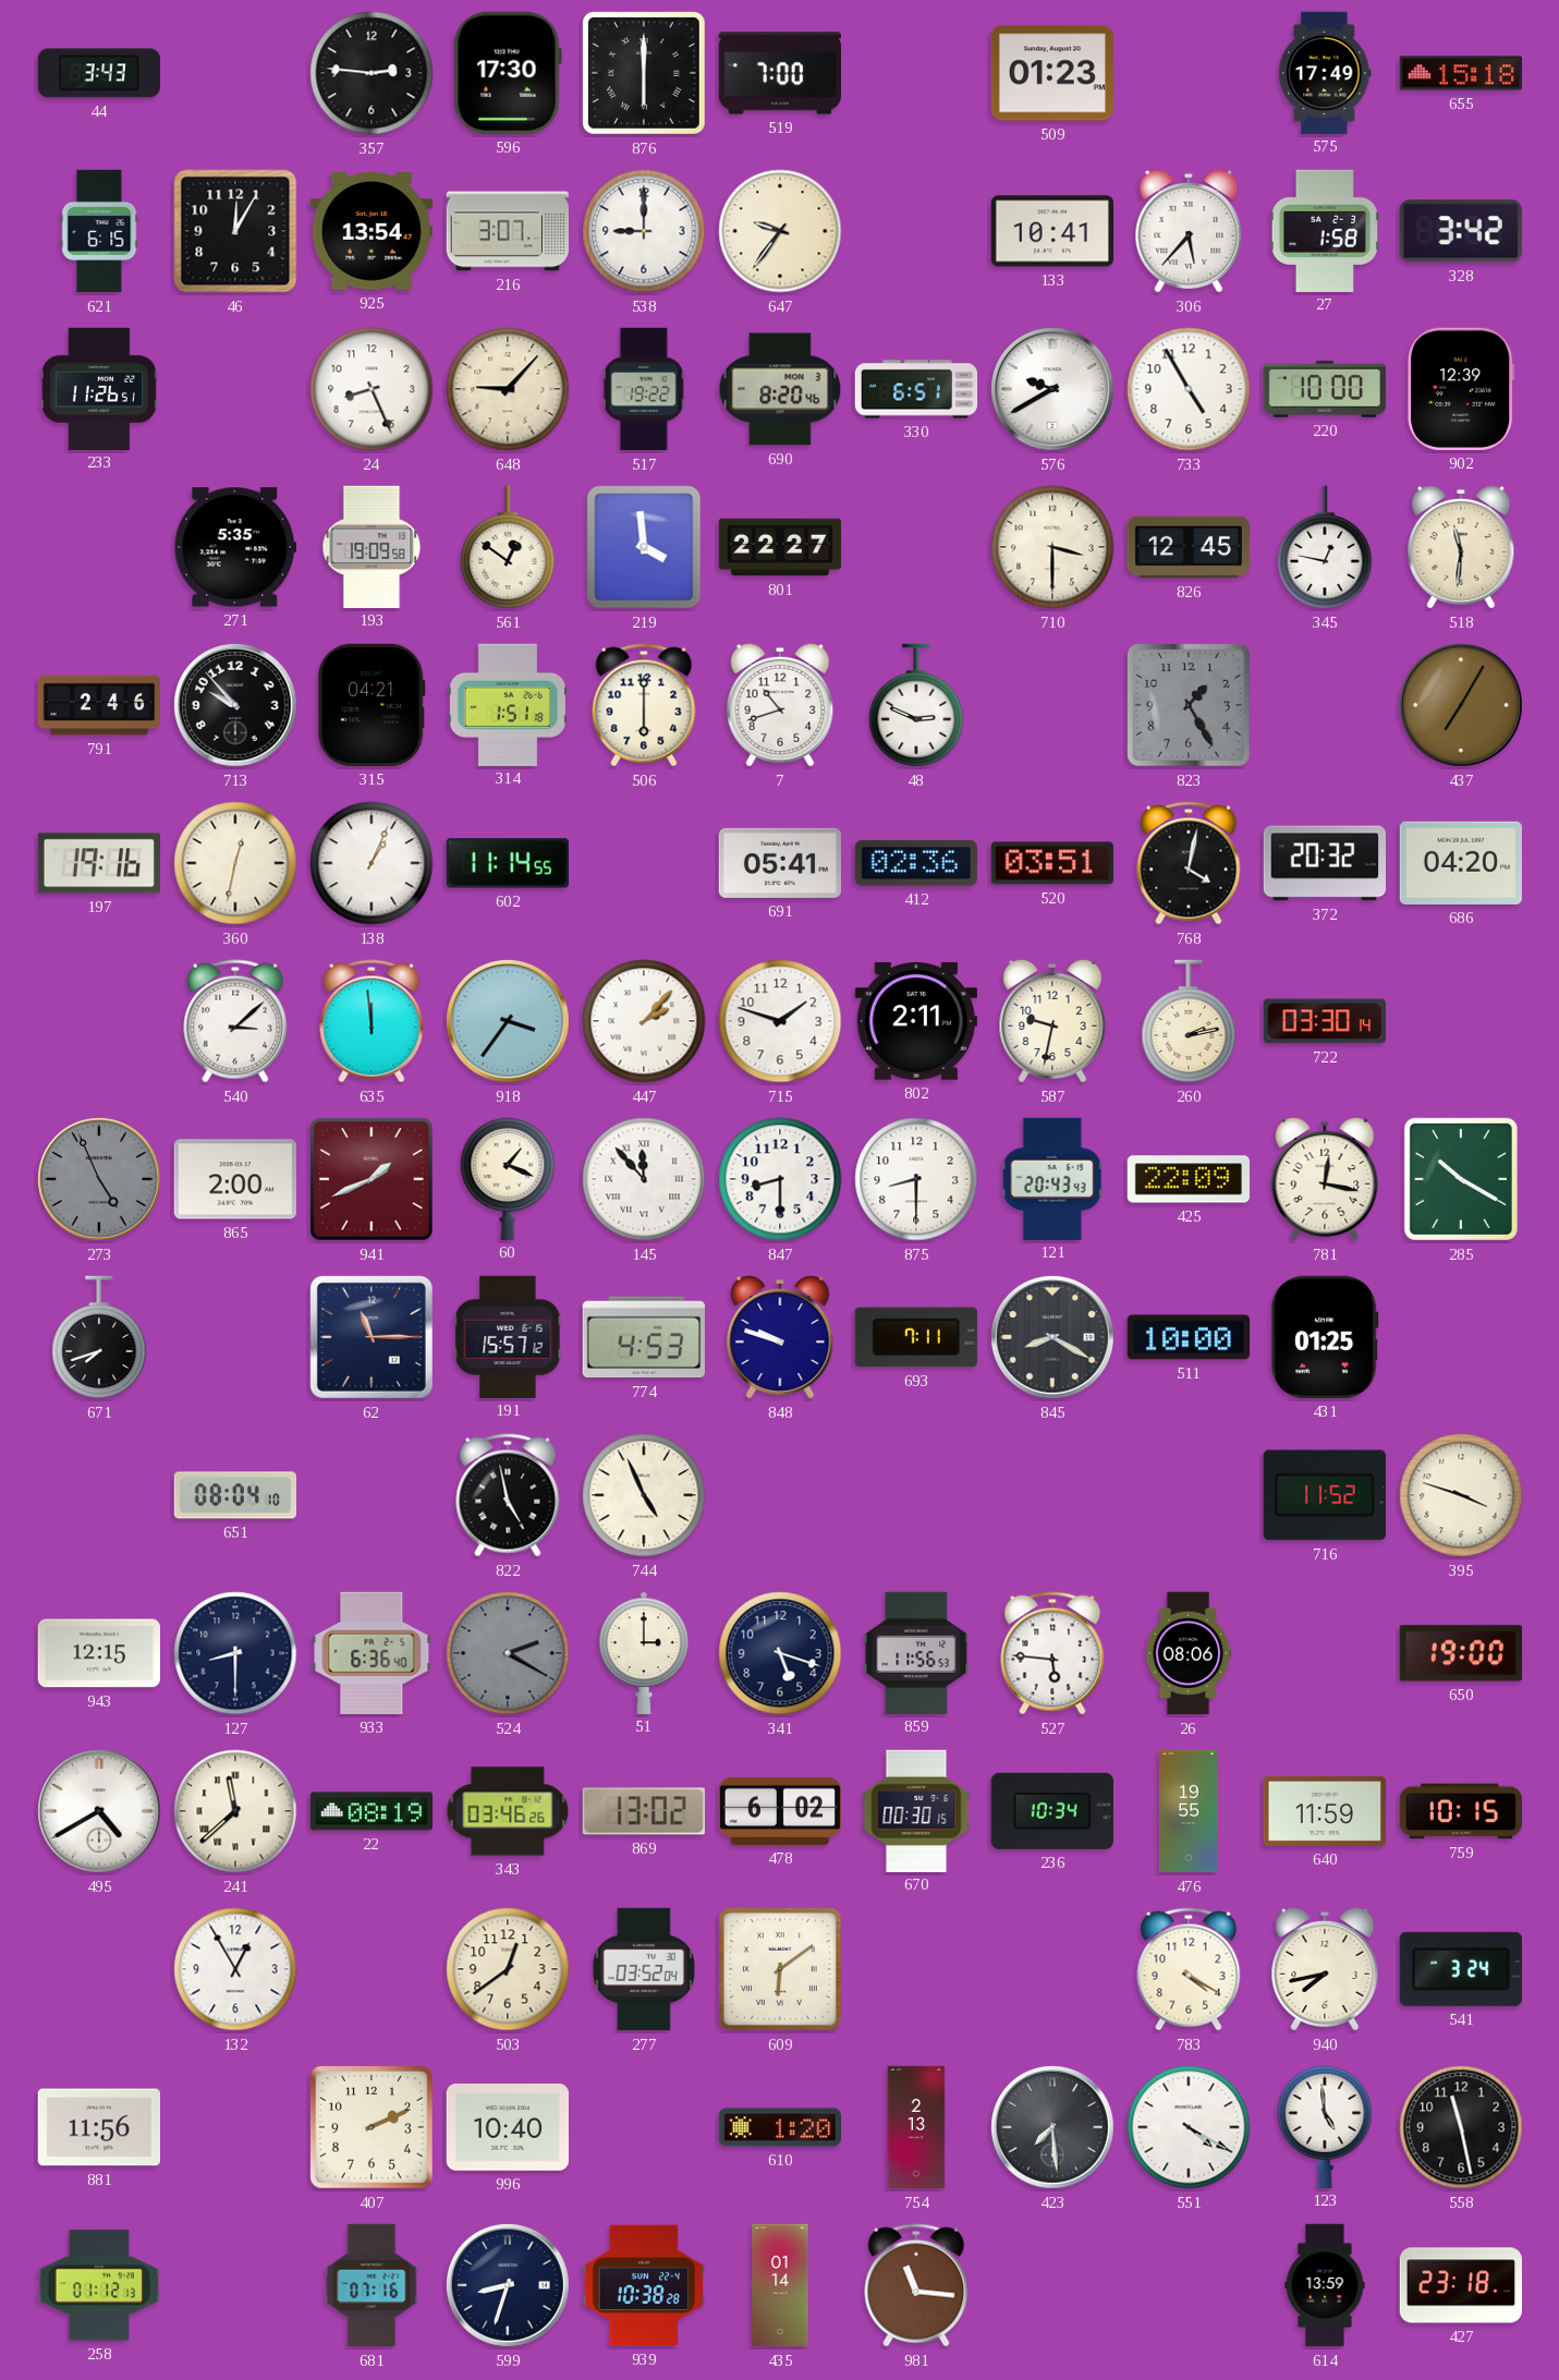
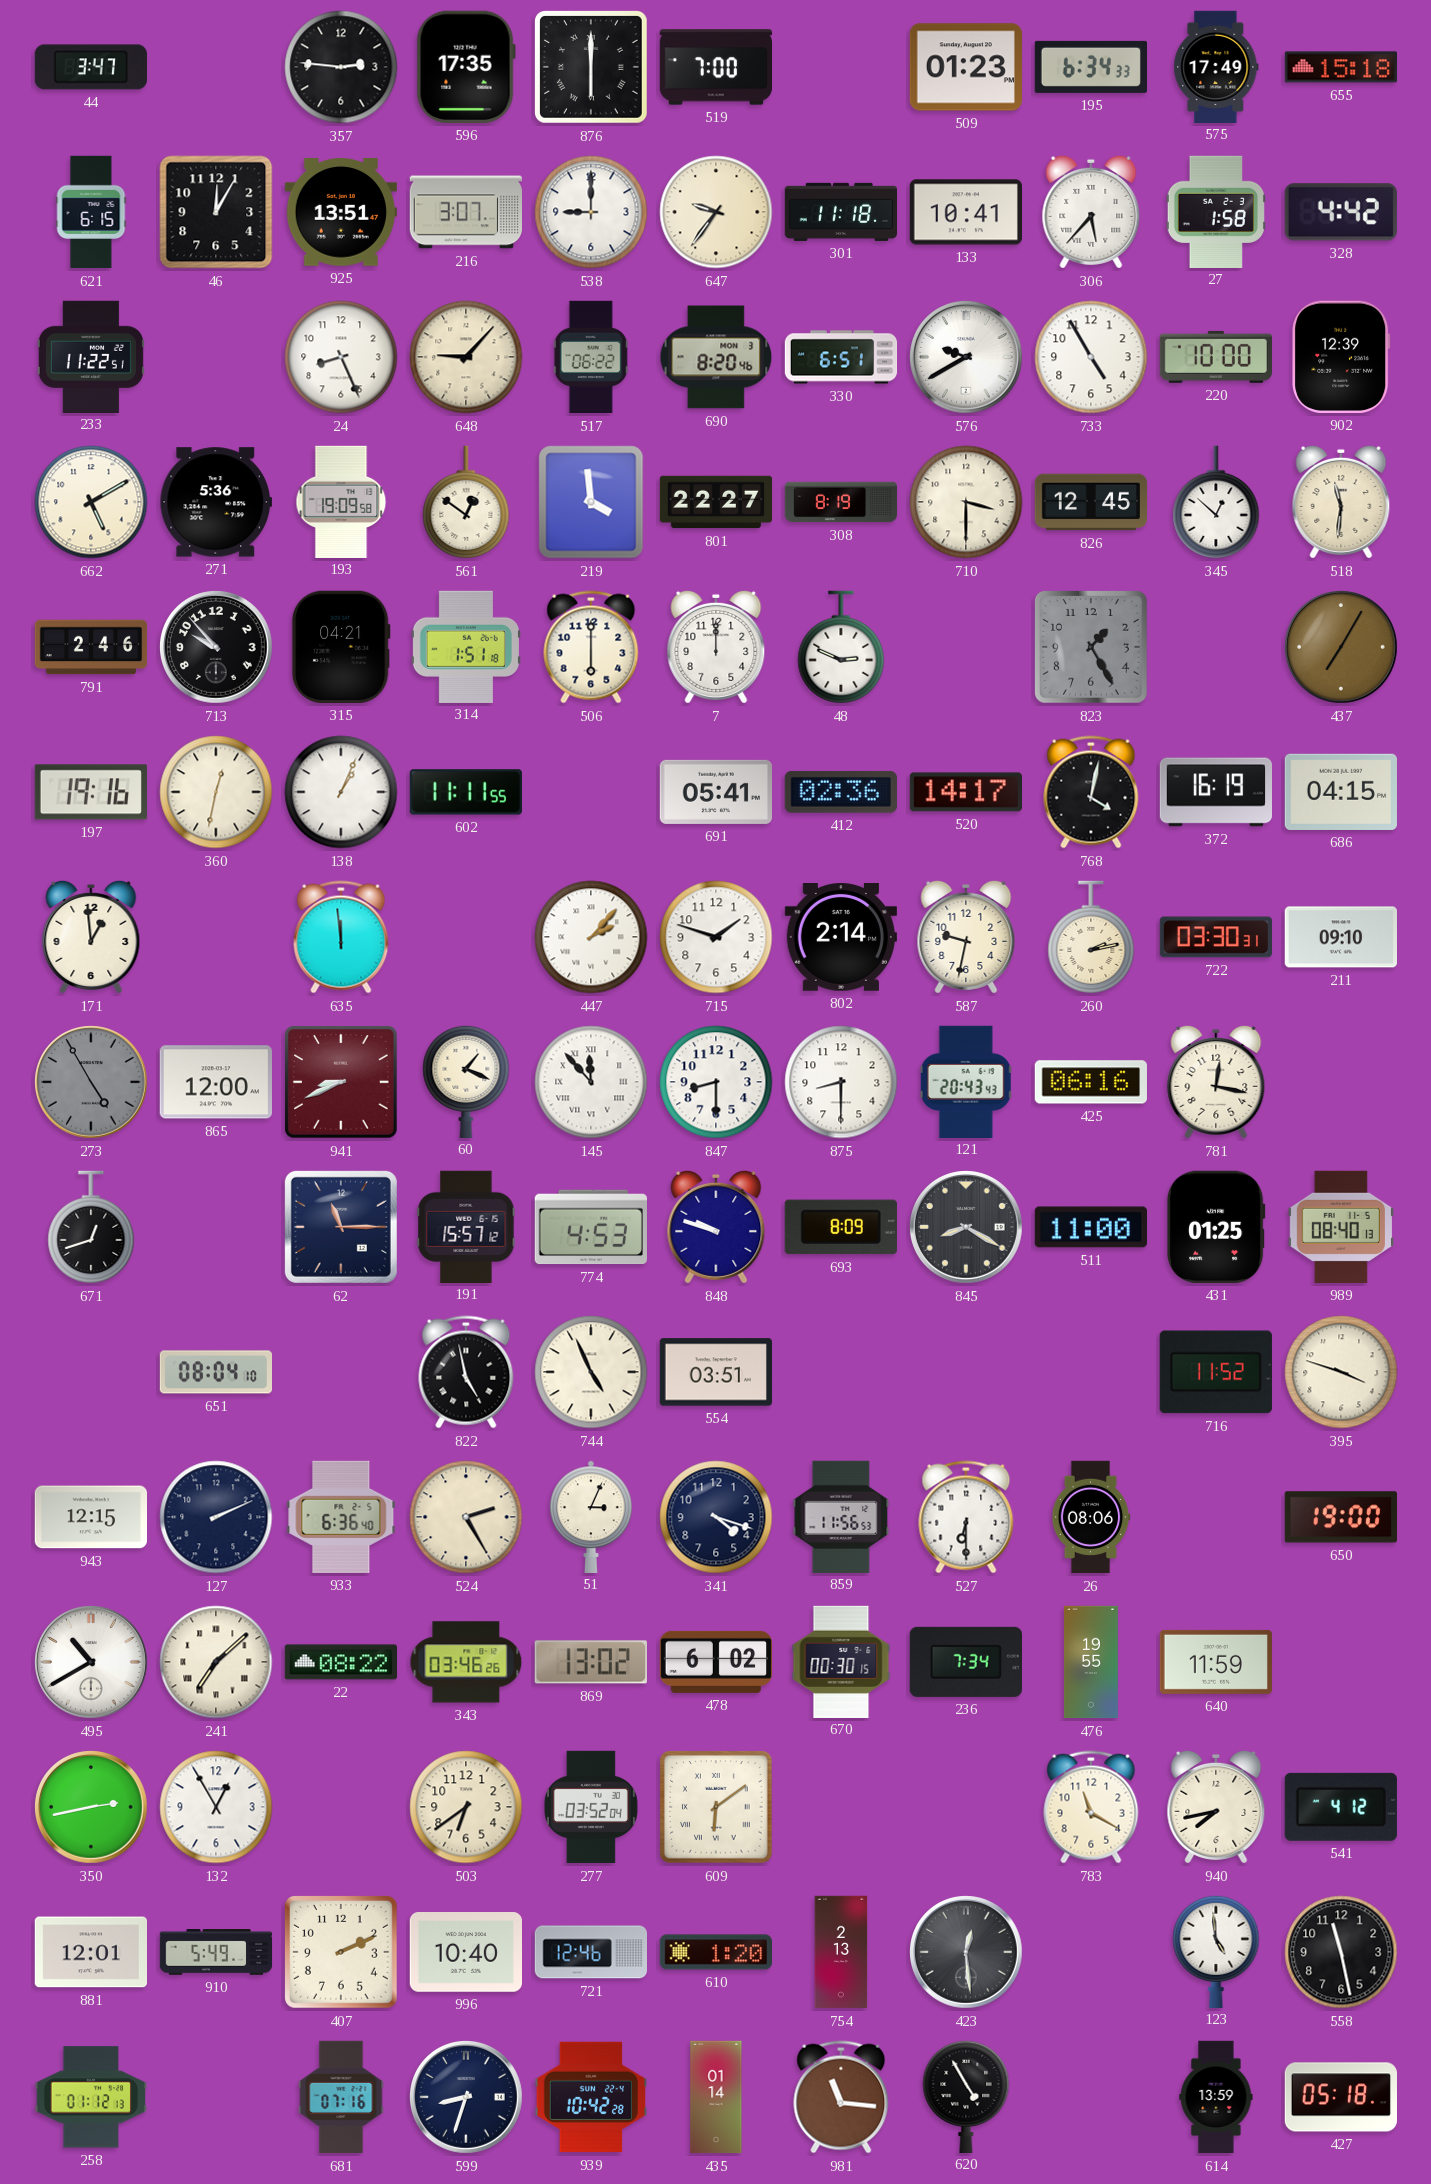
44: 3:43 -> 3:47 (91, 67)
596: 17:30 -> 17:35 (466, 67)
195: none -> 6:34 (1090, 67)
925: 13:54 -> 13:51 (341, 213)
301: none -> 11:18 (841, 212)
328: 3:42 -> 4:42 (1341, 212)
233: 11:26 -> 11:22 (91, 356)
517: 19:22 -> 06:22 (591, 357)
662: none -> 5:10 (91, 502)
271: 5:35 -> 5:36 (215, 502)
308: none -> 8:19 (841, 502)
345: 12:47 -> 12:52 (1216, 502)
7: 10:42 -> 12:00 (716, 647)
602: 11:14 -> 11:11 (466, 792)
520: 03:51 -> 14:17 (966, 792)
372: 20:32 -> 16:19 (1215, 792)
686: 04:20 -> 04:15 (1341, 792)
171: none -> 12:59 (91, 937)
540: 3:08 -> none (235, 1021)
918: 3:36 -> none (509, 1022)
802: 2:11 -> 2:14 (841, 938)
722: 03:30:14 -> 03:30:31 (1215, 937)
211: none -> 09:10 (1340, 937)
273: 4:56 -> 4:55 (92, 1083)
865: 2:00 -> 12:00 (216, 1082)
941: 1:41 -> 8:41 (341, 1082)
425: 22:09 -> 06:16 (1091, 1082)
285: 10:20 -> none (1461, 1179)
671: 7:42 -> 12:42 (91, 1227)
693: 7:11 -> 8:09 (841, 1227)
511: 10:00 -> 11:00 (1090, 1227)
989: none -> 08:40 (1341, 1227)
554: none -> 03:51 (715, 1372)
127: 8:30 -> 2:11 (216, 1517)
524: 2:20 -> 2:25 (466, 1517)
524 dial: grey -> cream (466, 1517)
51: 3:00 -> 3:04 (591, 1516)
341: 5:18 -> 4:18 (716, 1517)
527: 5:46 -> 6:30 (966, 1517)
495: 4:40 -> 10:40 (92, 1663)
241: 11:38 -> 7:08 (216, 1662)
22: 08:19 -> 08:22 (340, 1662)
236: 10:34 -> 7:34 (966, 1662)
759: 10:15 -> none (1461, 1811)
350: none -> 2:43 (92, 1808)
503: 12:39 -> 6:39 (466, 1807)
783: 4:20 -> 11:20 (1091, 1807)
541: 3:24 -> 4:12 (1341, 1807)
881: 11:56 -> 12:01 (90, 1952)
910: none -> 5:49 (216, 1953)
721: none -> 12:46 (590, 1952)
423: 7:29 -> 12:29 (967, 1953)
551: 4:20 -> none (1189, 2127)
939: 10:38 -> 10:42 (590, 2097)
620: none -> 4:55 (966, 2096)
427: 23:18 -> 05:18 (1340, 2097)
